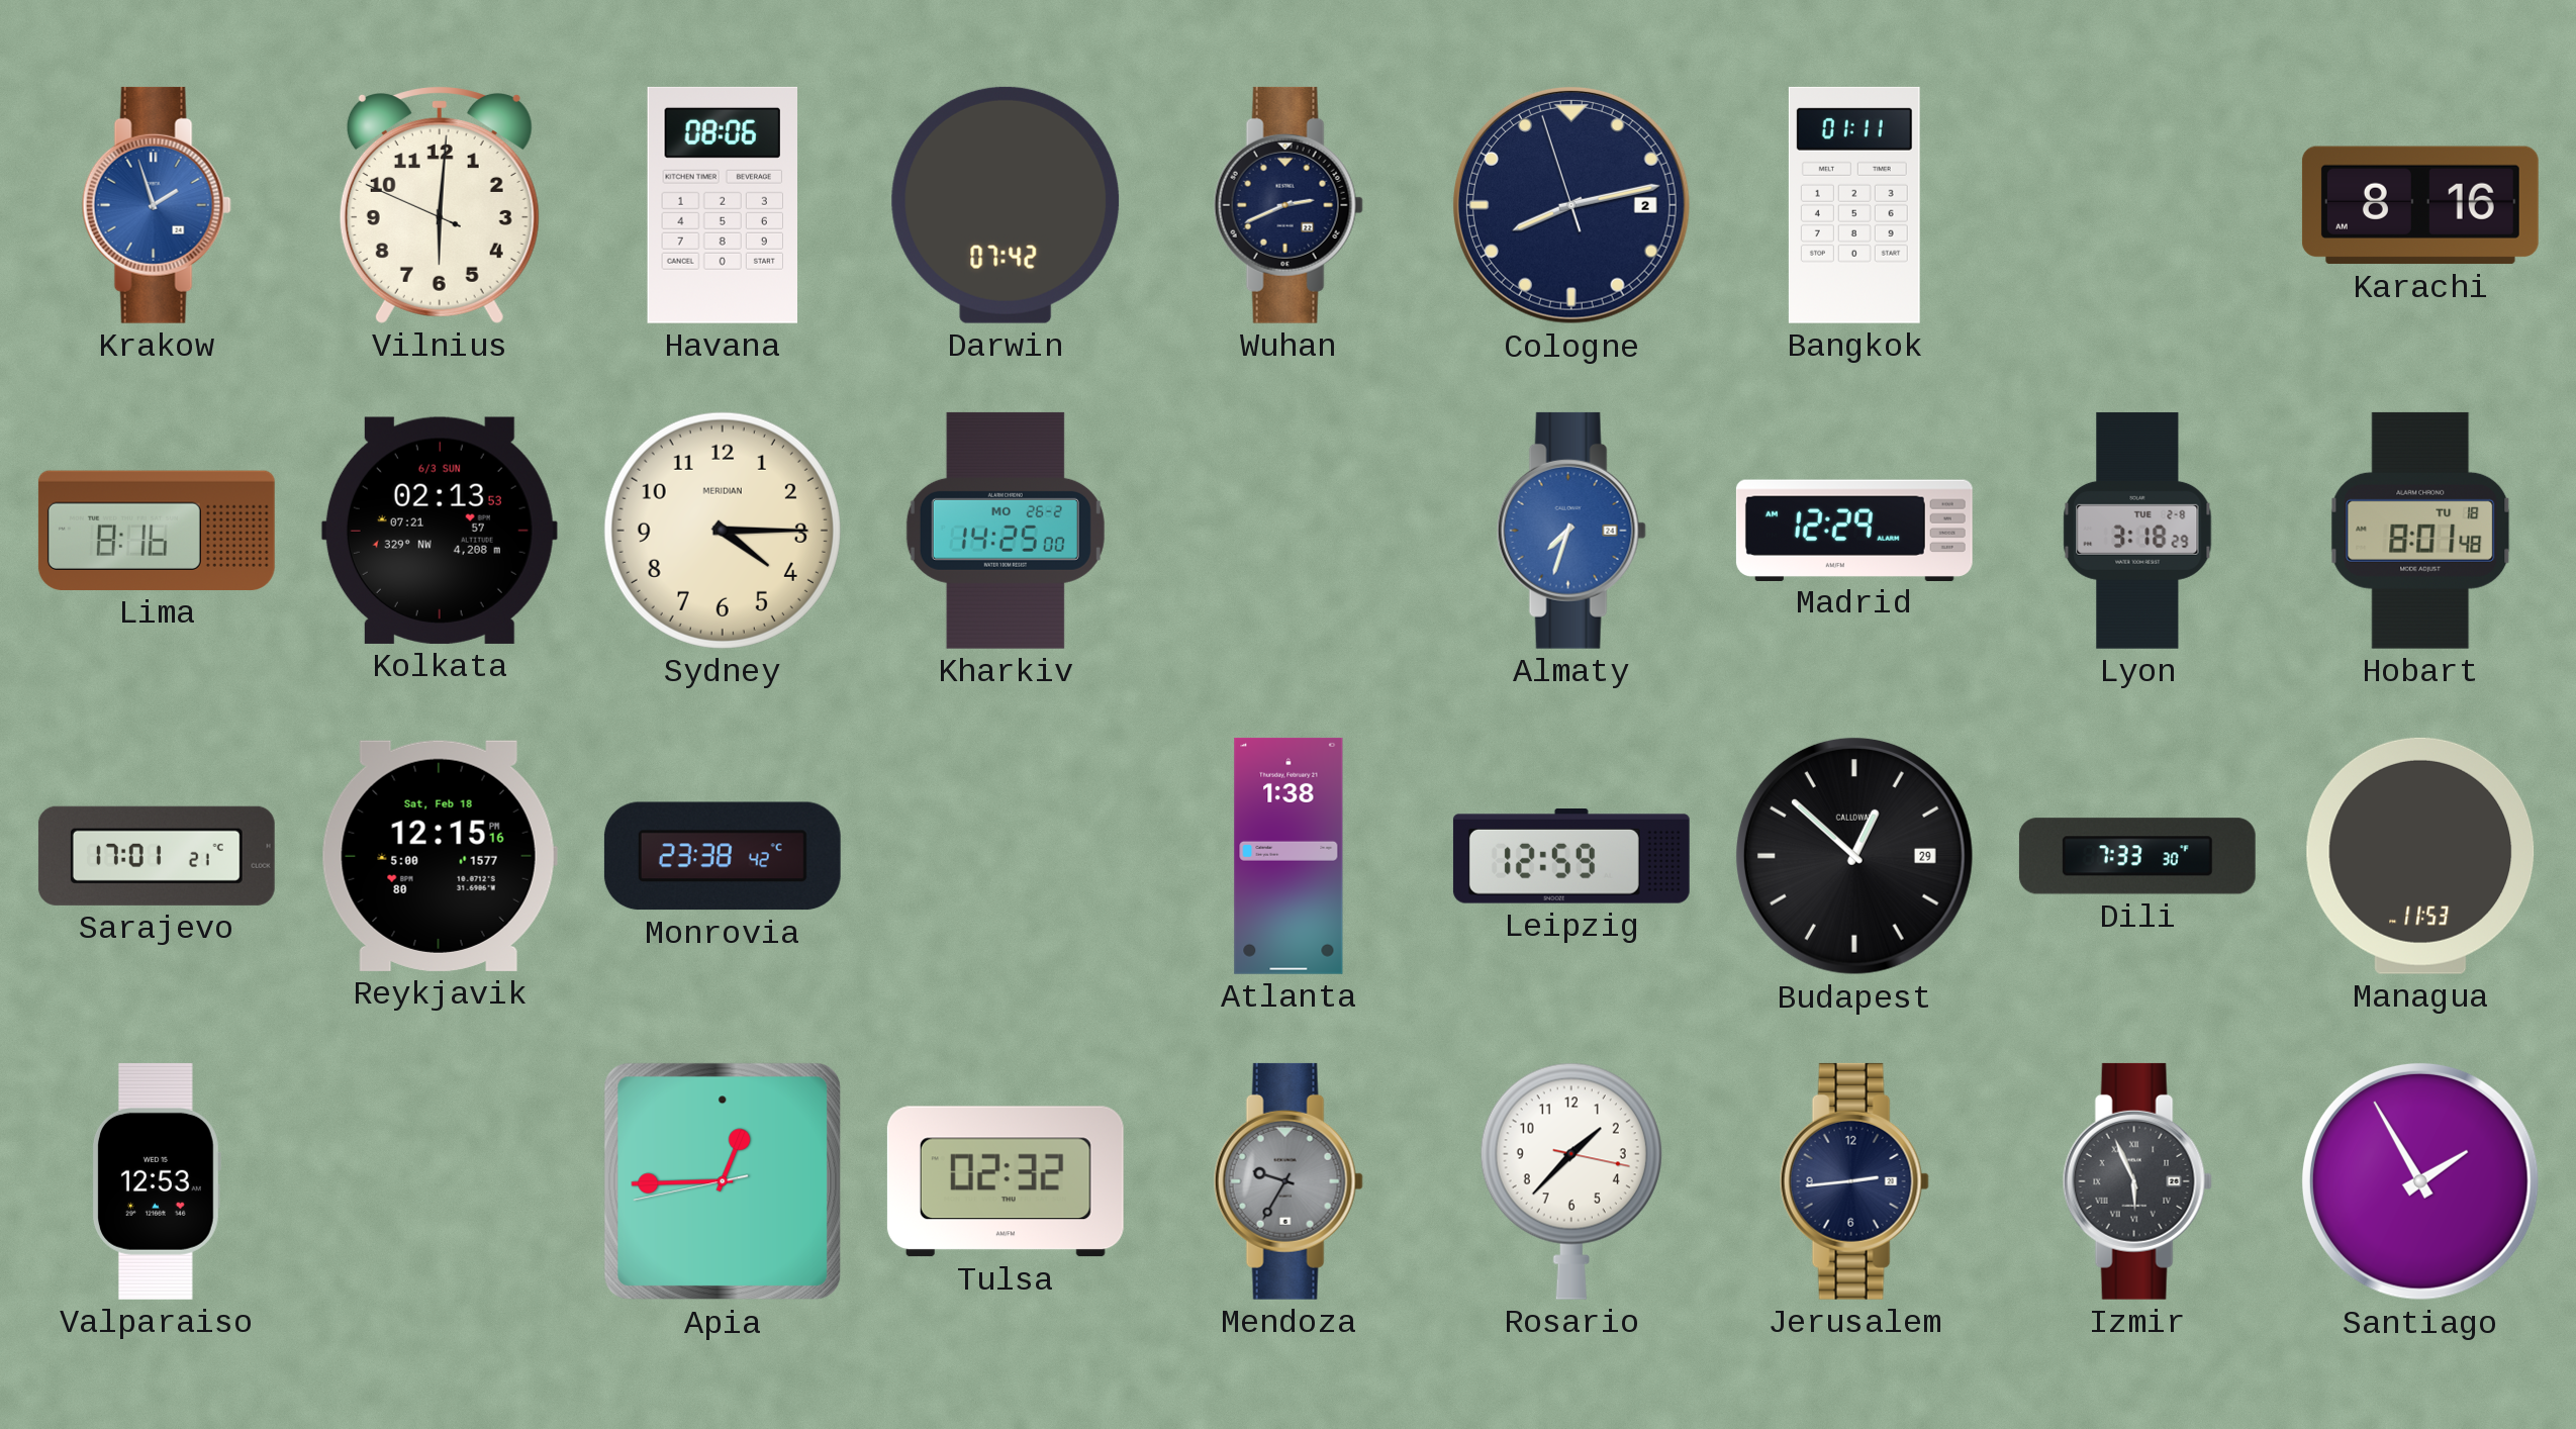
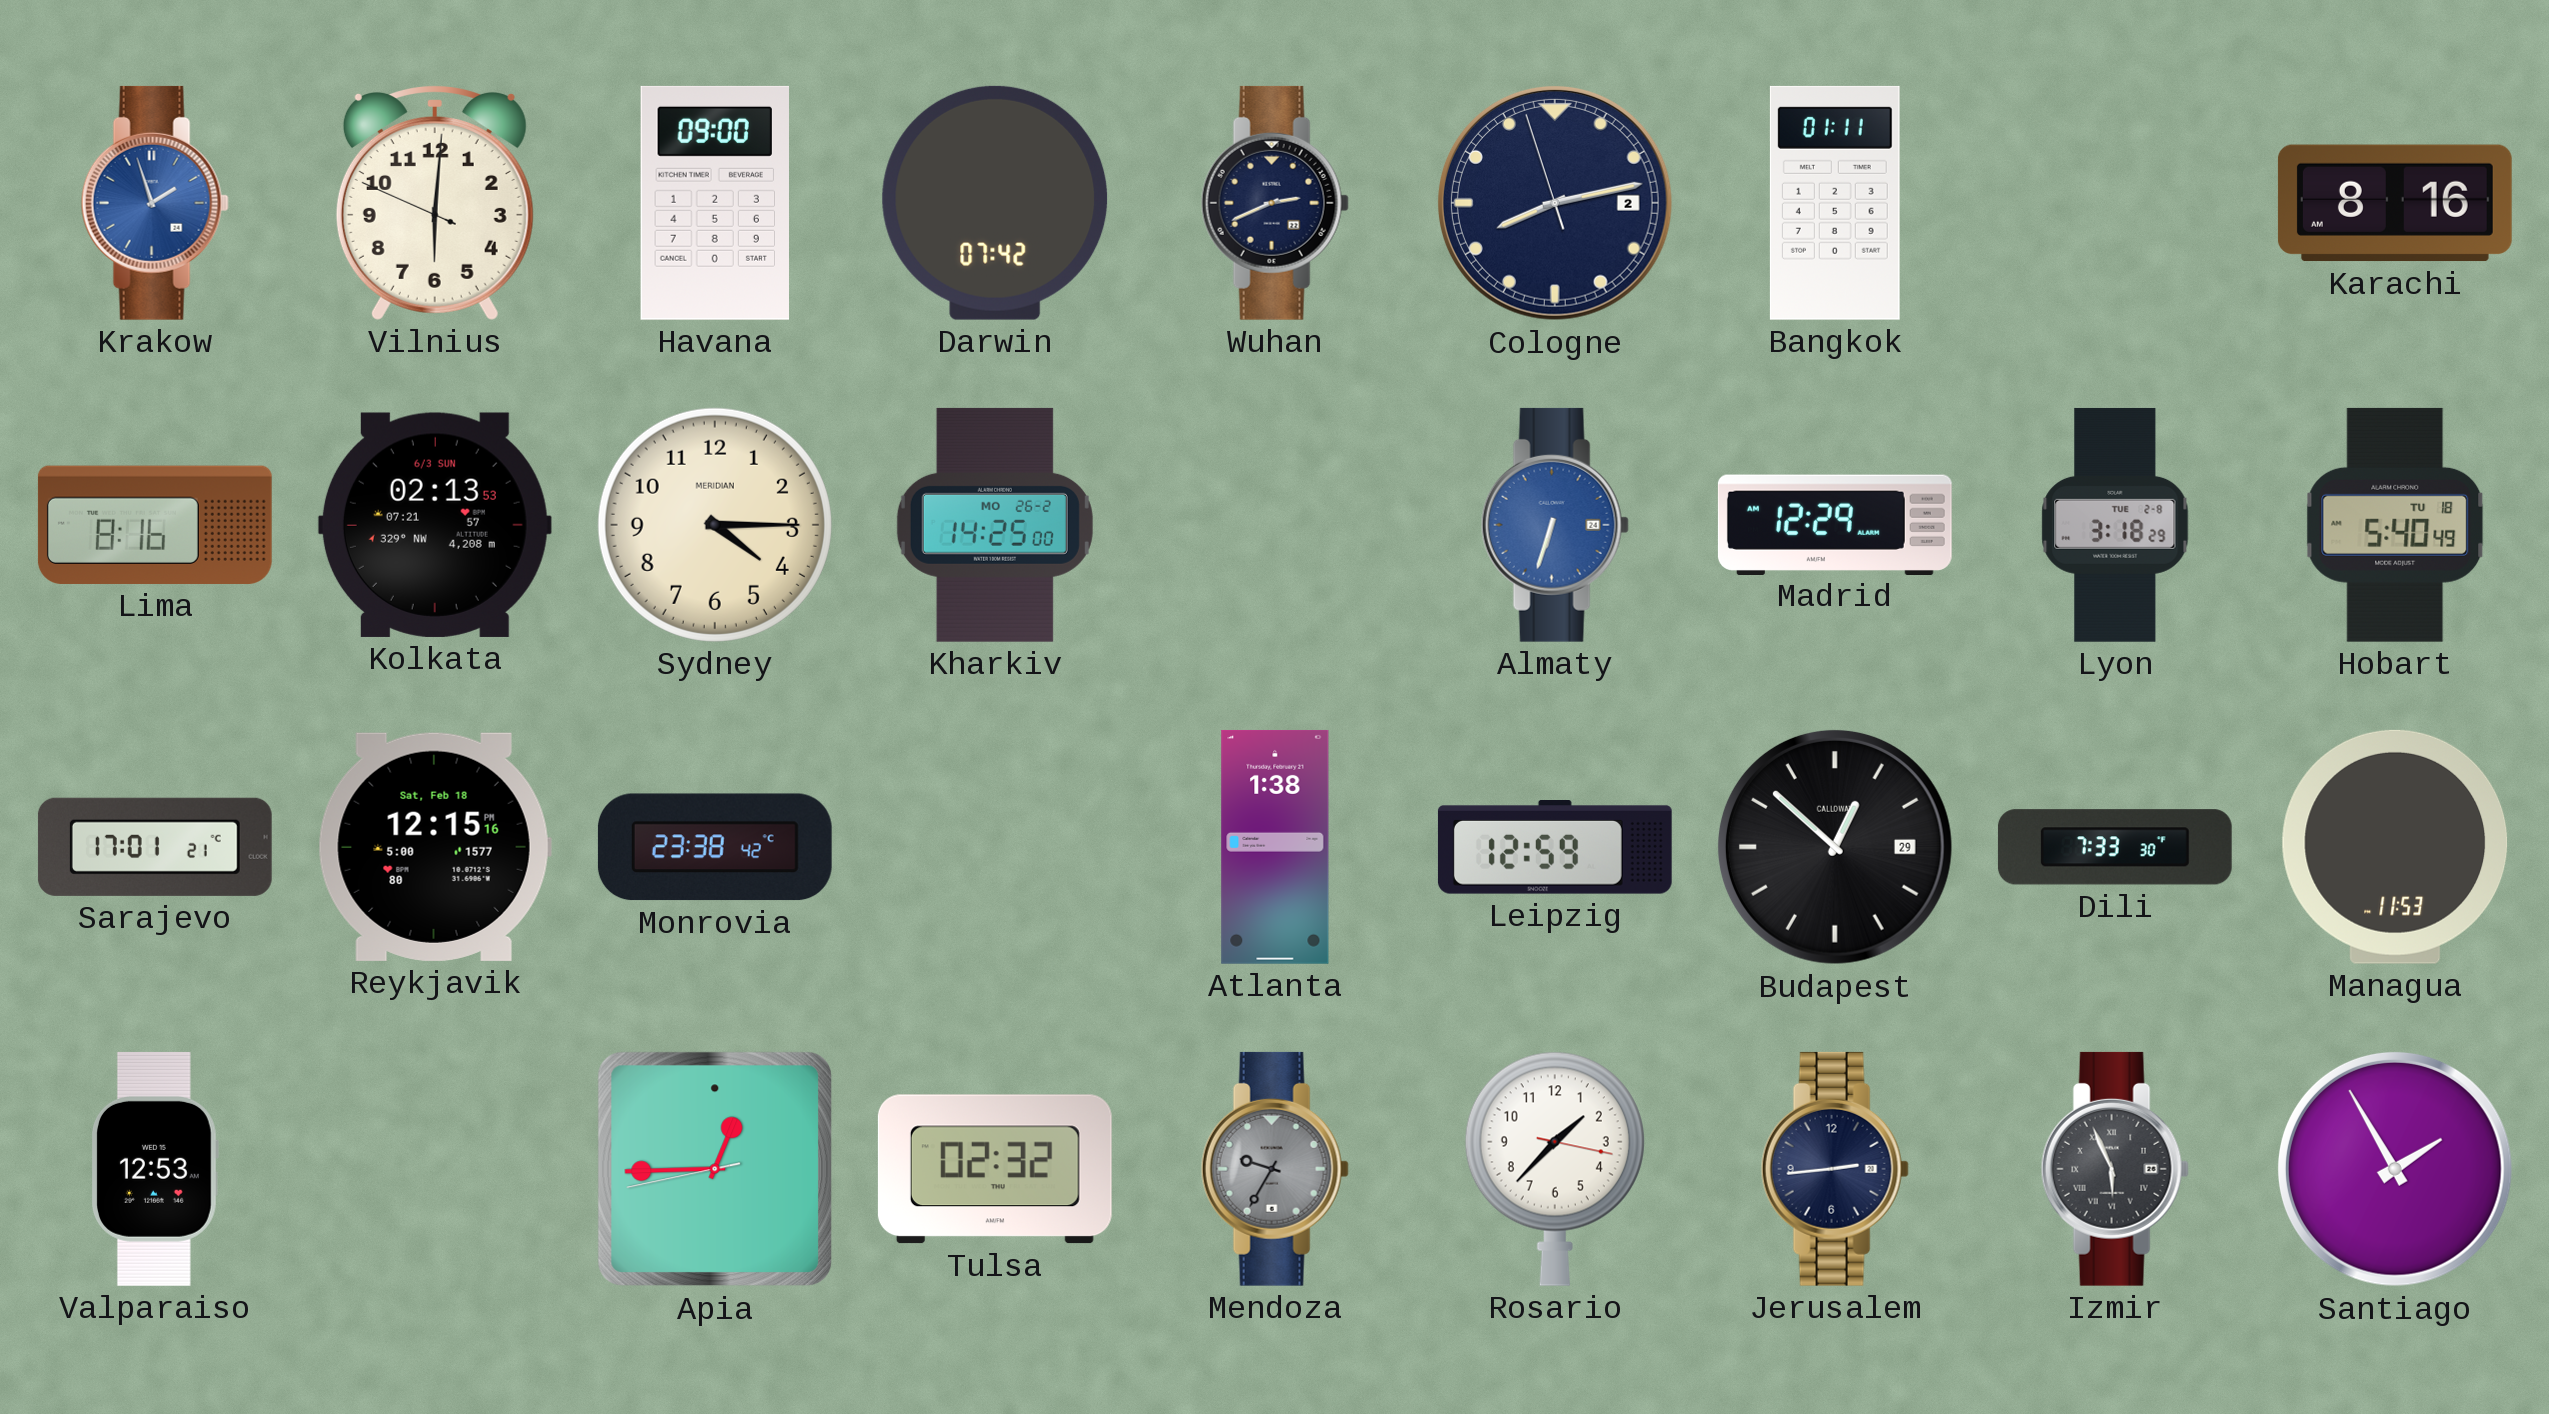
Havana: 08:06 -> 09:00 (714, 203)
Almaty: 7:33 -> 6:33 (1555, 525)
Hobart: 8:01 -> 5:40 (2395, 525)
